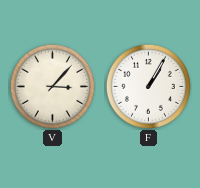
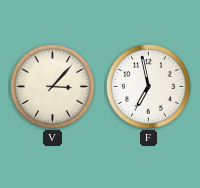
F: 1:05 -> 6:58 (148, 86)
